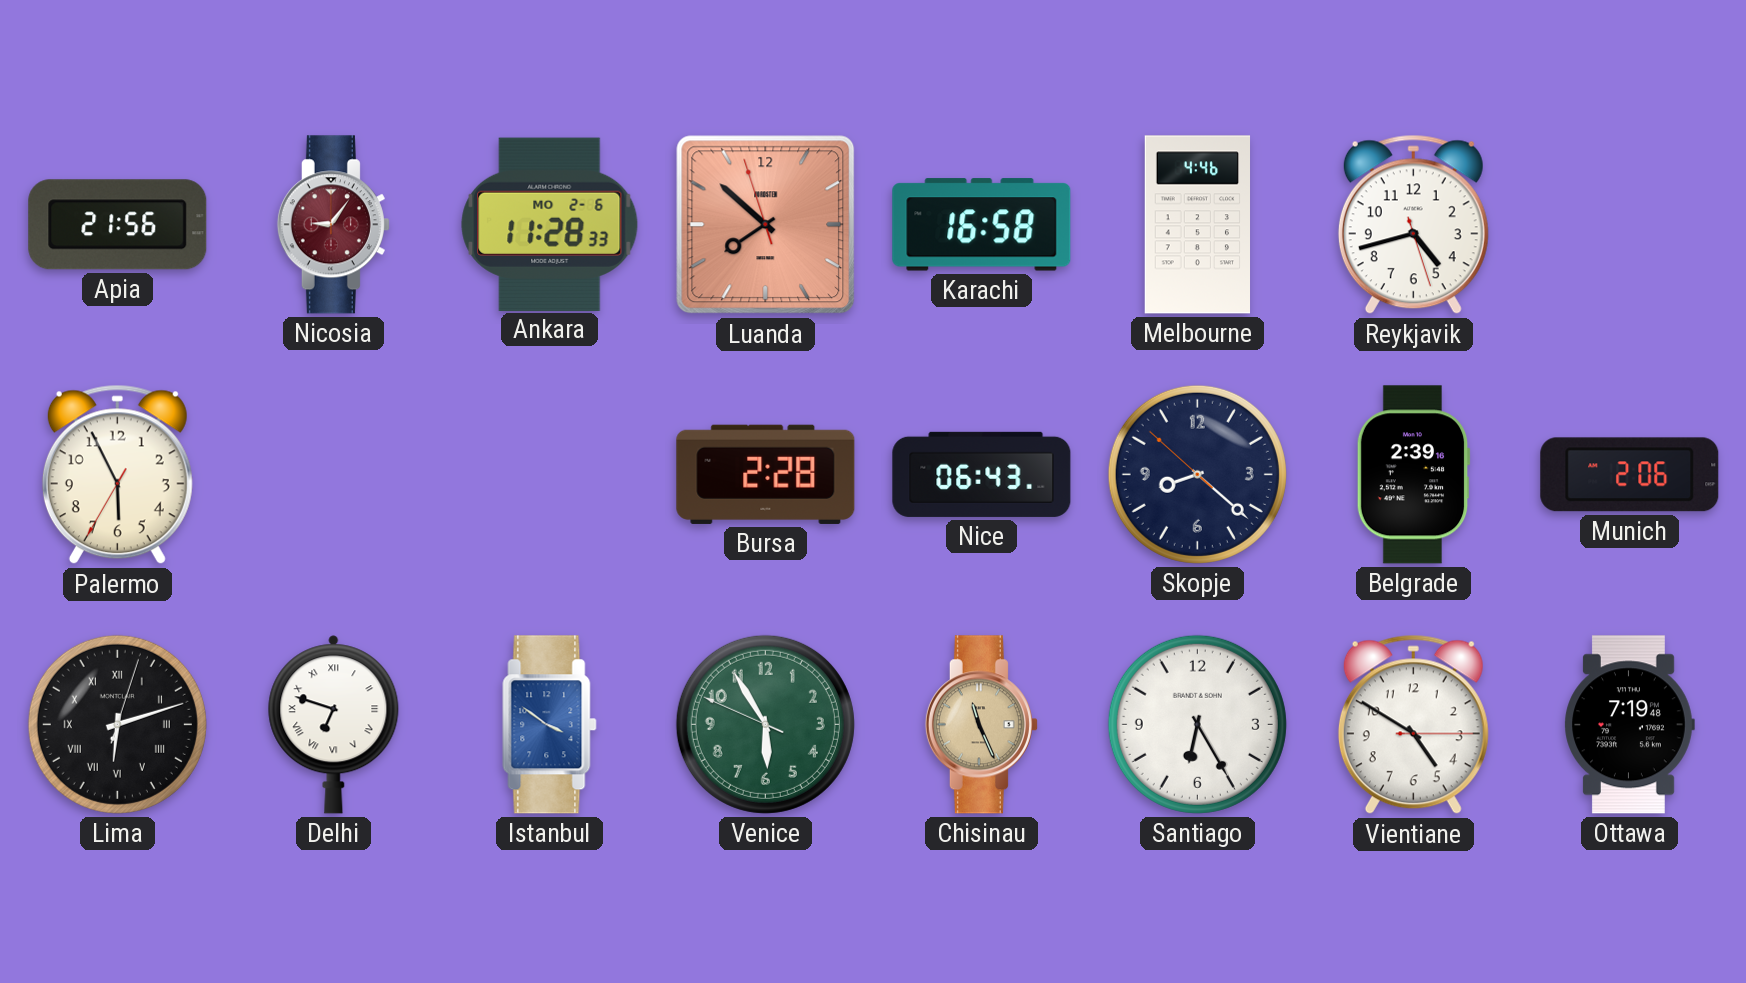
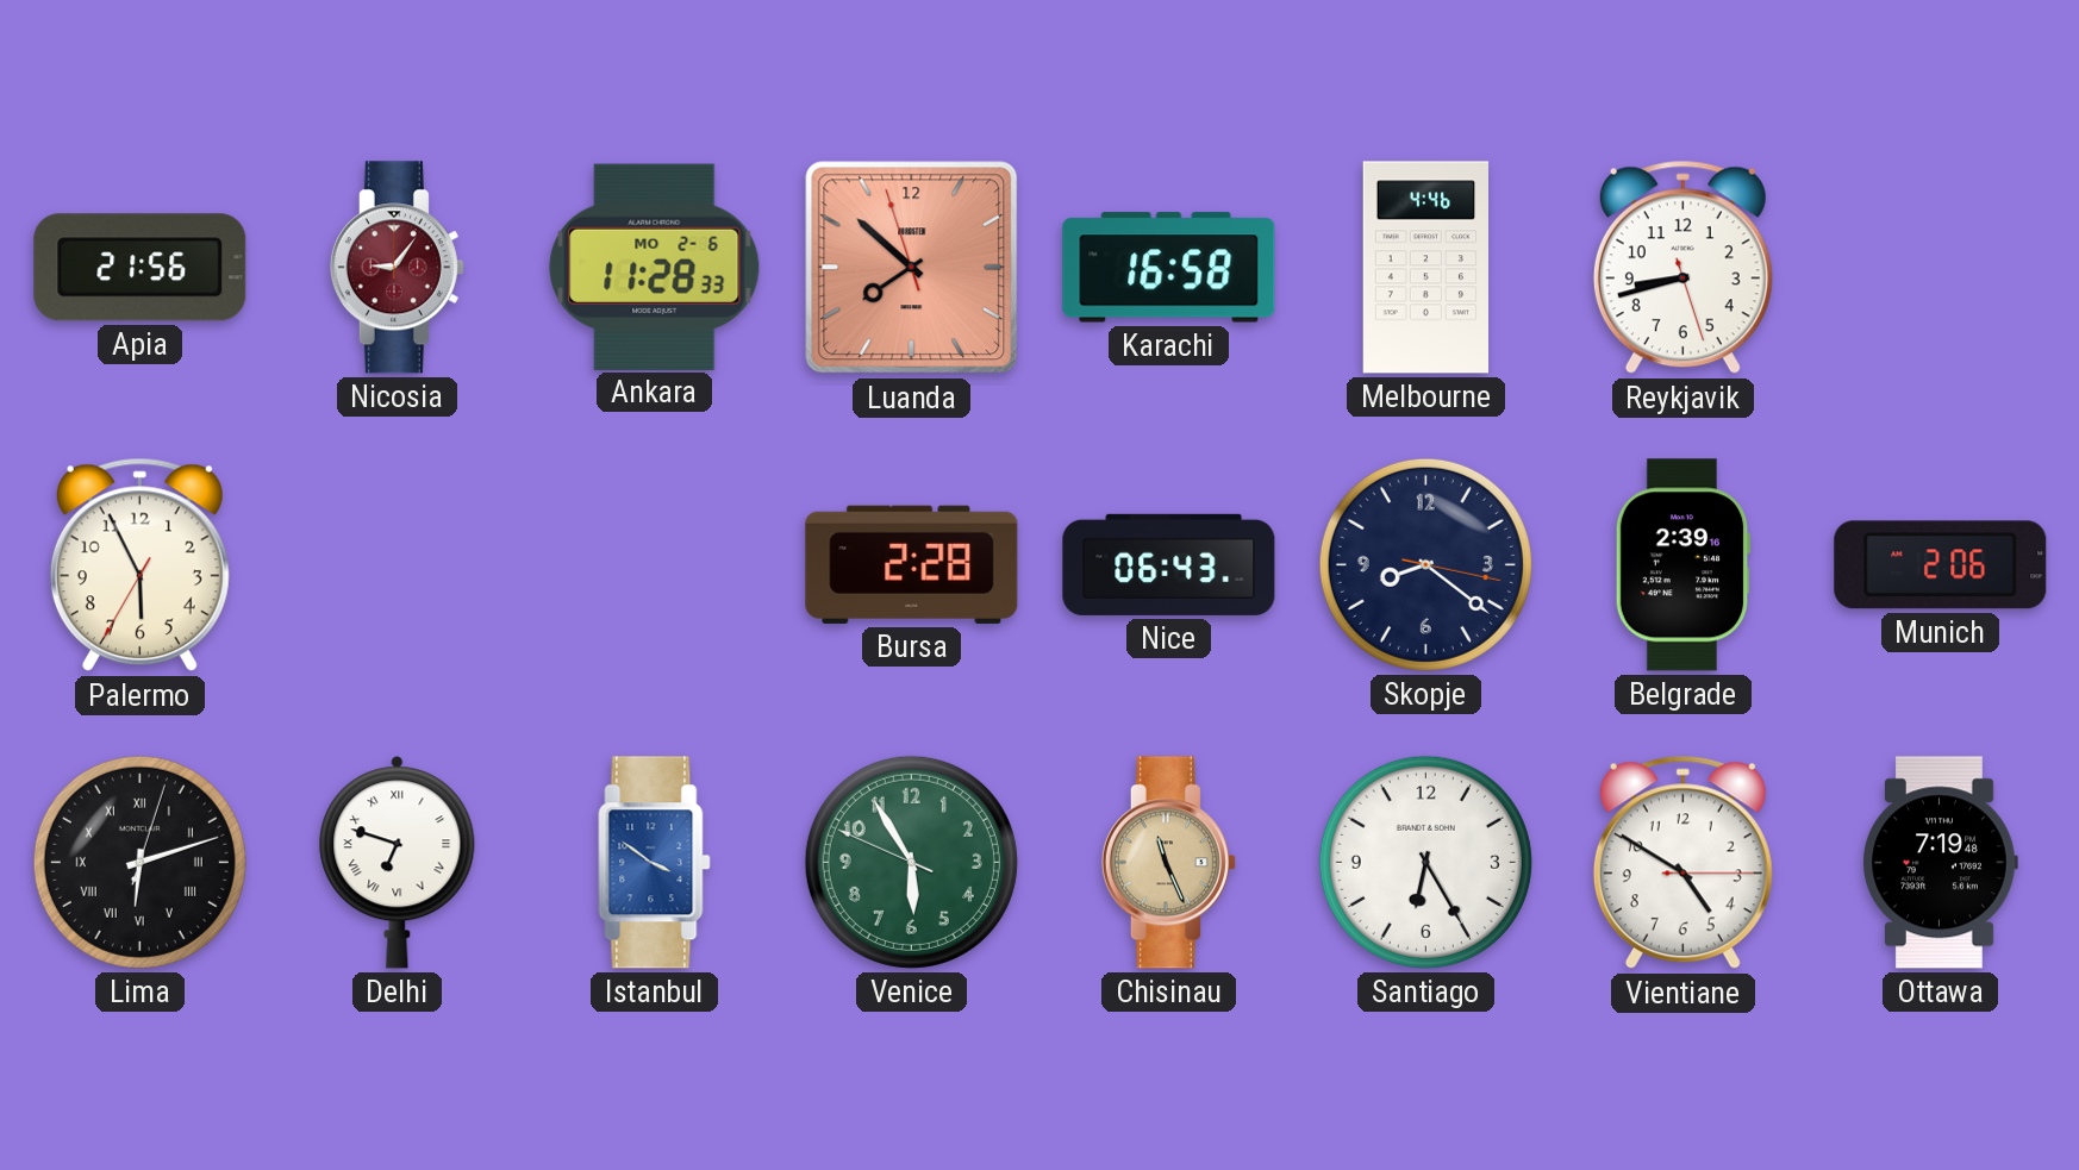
Reykjavik: 4:42 -> 8:42 (1682, 268)
Skopje: 8:21:52 -> 8:21:17 (1425, 564)
